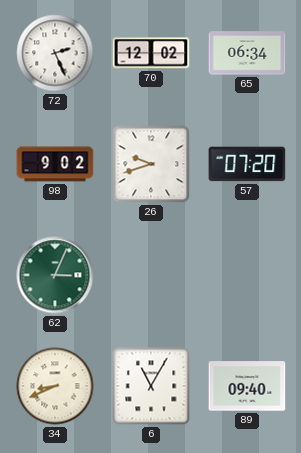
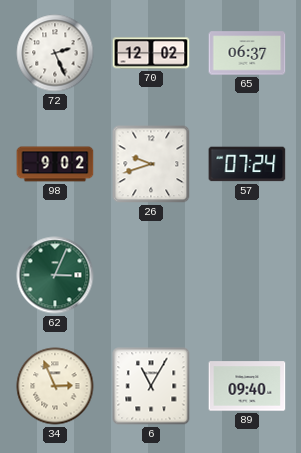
65: 06:34 -> 06:37 (247, 53)
57: 07:20 -> 07:24 (247, 164)
34: 8:41 -> 2:56 (55, 386)
